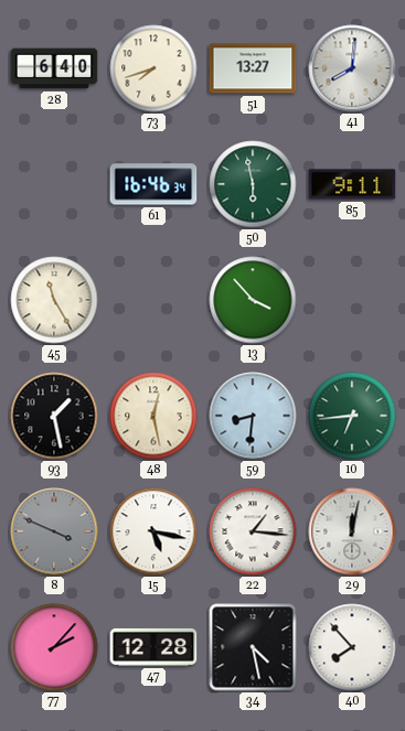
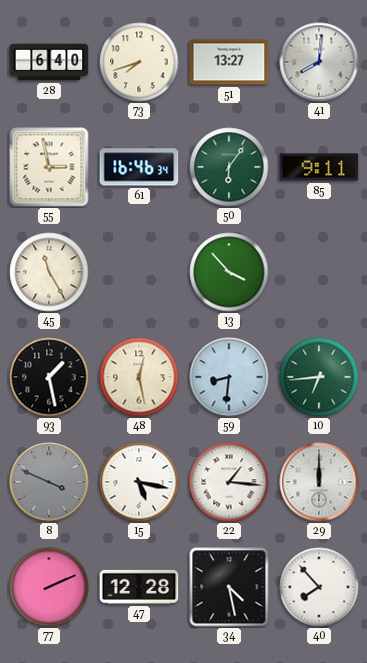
55: none -> 2:58 (49, 167)
50: 5:58 -> 6:06 (229, 167)
29: 12:02 -> 12:00 (319, 482)
77: 2:07 -> 2:11 (49, 587)
